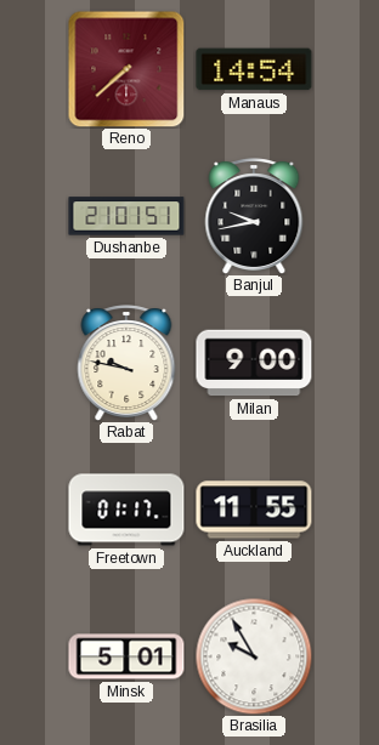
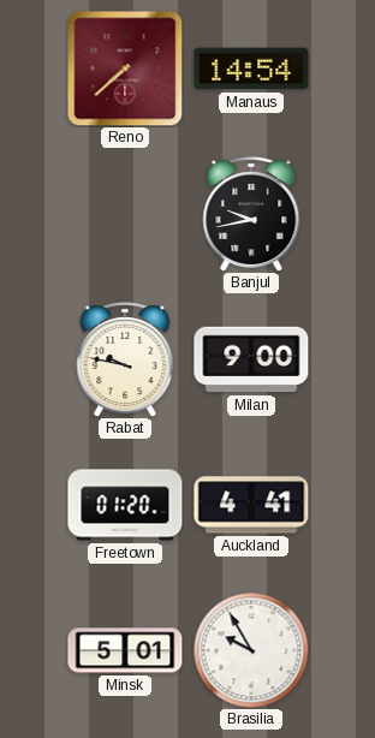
Dushanbe: 21:01 -> none (126, 216)
Freetown: 01:17 -> 01:20 (125, 505)
Auckland: 11:55 -> 4:41 (251, 505)
